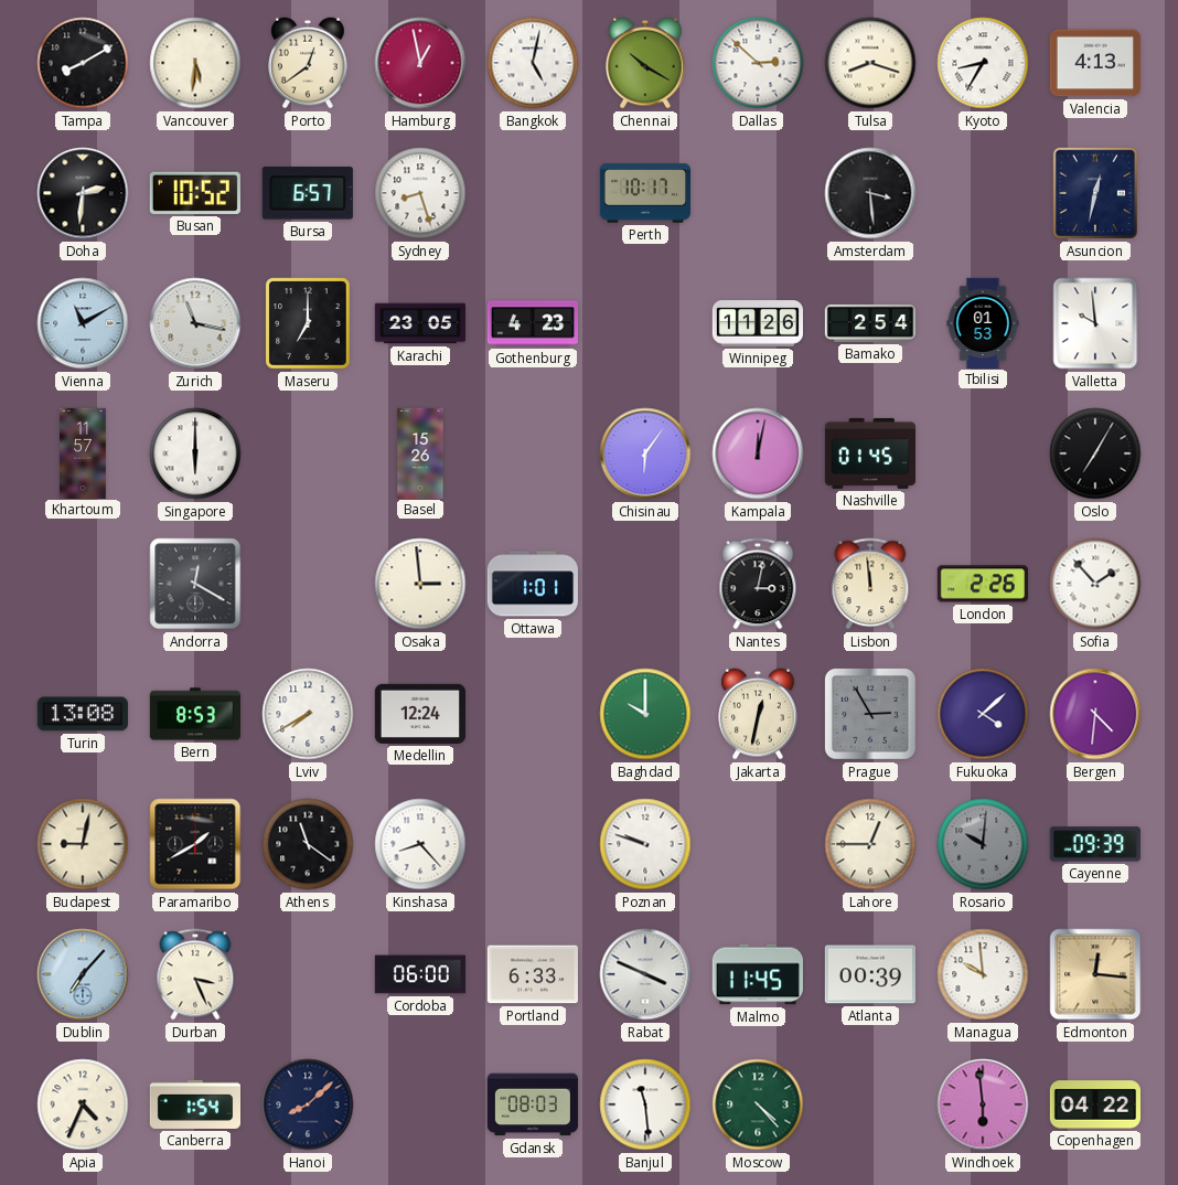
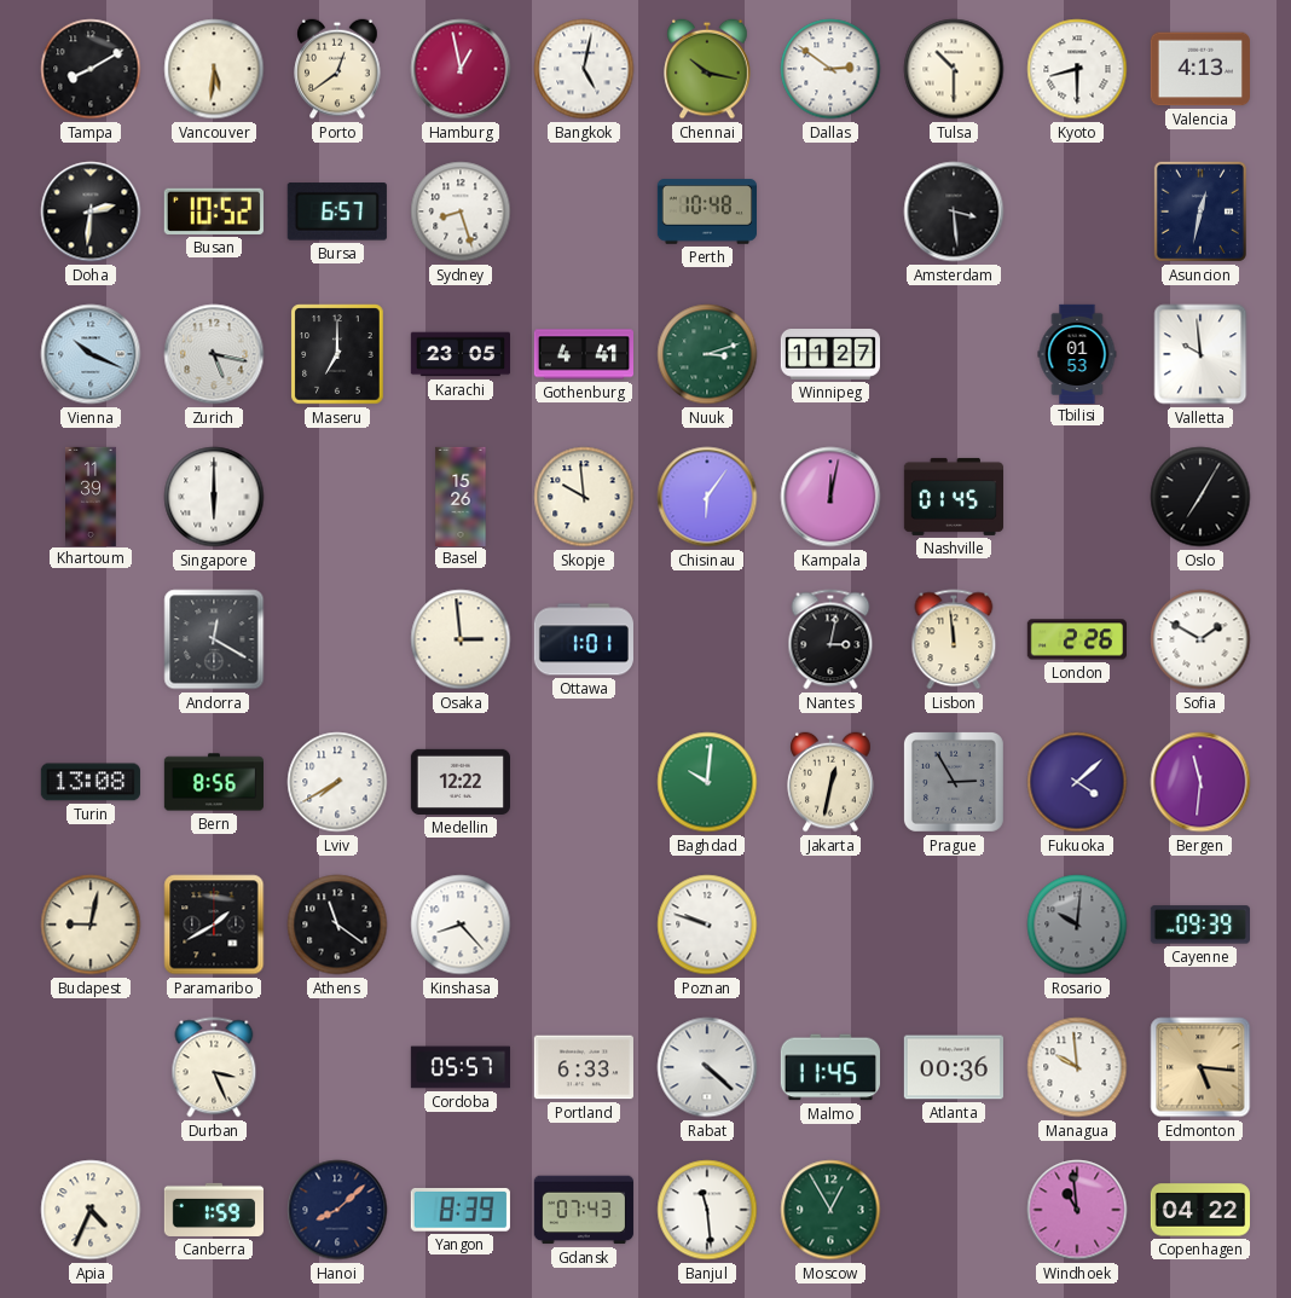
Chennai: 10:20 -> 10:17 (707, 69)
Dallas: 2:52 -> 2:51 (830, 69)
Tulsa: 8:18 -> 10:30 (954, 69)
Kyoto: 8:35 -> 8:30 (1077, 69)
Perth: 10:17 -> 10:48 (706, 211)
Vienna: 11:10 -> 10:19 (91, 354)
Zurich: 11:17 -> 5:17 (214, 354)
Gothenburg: 4:23 -> 4:41 (583, 354)
Nuuk: none -> 3:12 (707, 354)
Winnipeg: 11:26 -> 11:27 (829, 355)
Bamako: 2:54 -> none (869, 323)
Khartoum: 11:57 -> 11:39 (92, 496)
Skopje: none -> 9:59 (584, 497)
Sofia: 1:53 -> 1:50 (1200, 639)
Bern: 8:53 -> 8:56 (213, 782)
Medellin: 12:24 -> 12:22 (459, 782)
Baghdad: 10:00 -> 10:01 (707, 782)
Bergen: 4:31 -> 11:31 (1200, 782)
Lahore: 12:45 -> none (870, 844)
Dublin: 7:07 -> none (83, 974)
Cordoba: 06:00 -> 05:57 (459, 1067)
Rabat: 3:49 -> 4:22 (707, 1067)
Atlanta: 00:39 -> 00:36 (953, 1067)
Edmonton: 12:16 -> 5:16 (1200, 1067)
Canberra: 1:54 -> 1:59 (213, 1210)
Yangon: none -> 8:39 (461, 1210)
Gdansk: 08:03 -> 07:43 (584, 1210)
Moscow: 4:23 -> 12:55 (830, 1210)
Windhoek: 5:59 -> 10:59 (1077, 1210)
